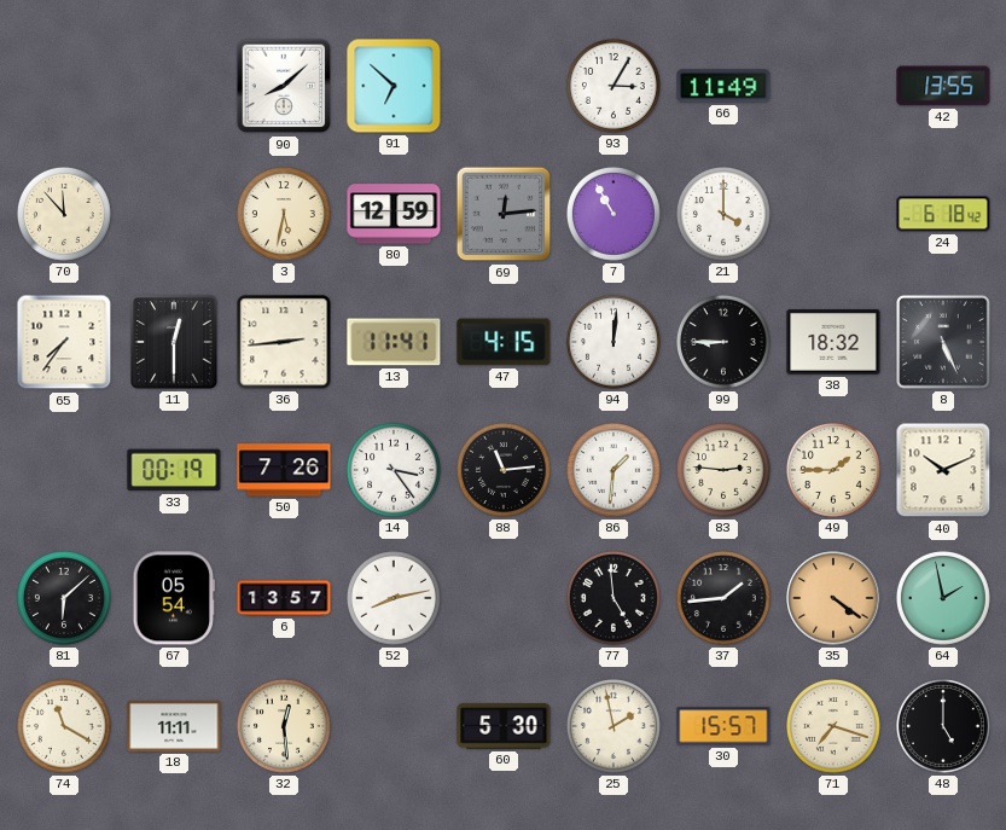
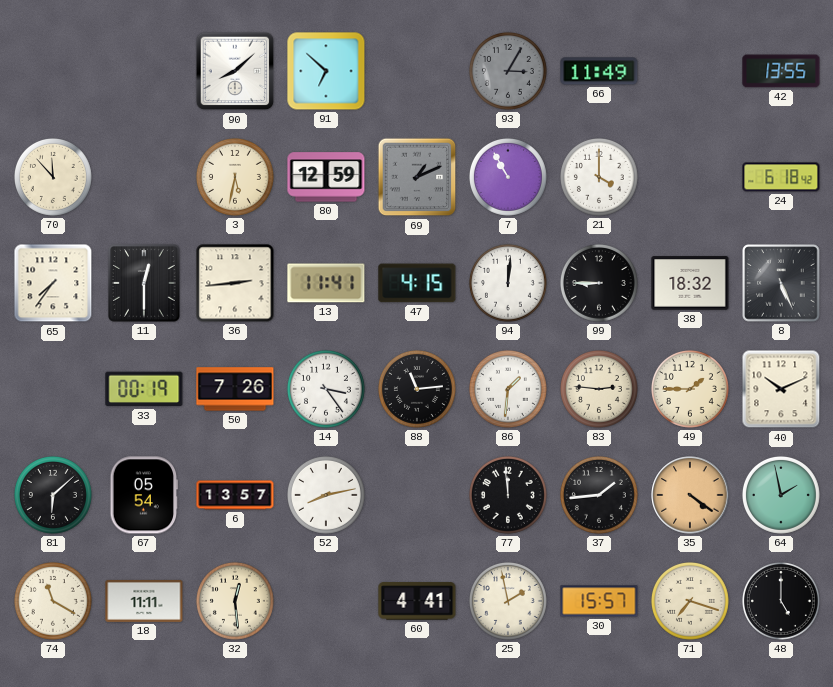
93 dial: white -> grey (508, 71)
69: 12:14 -> 1:11 (417, 177)
77: 4:59 -> 11:59 (508, 495)
60: 5:30 -> 4:41 (417, 601)
